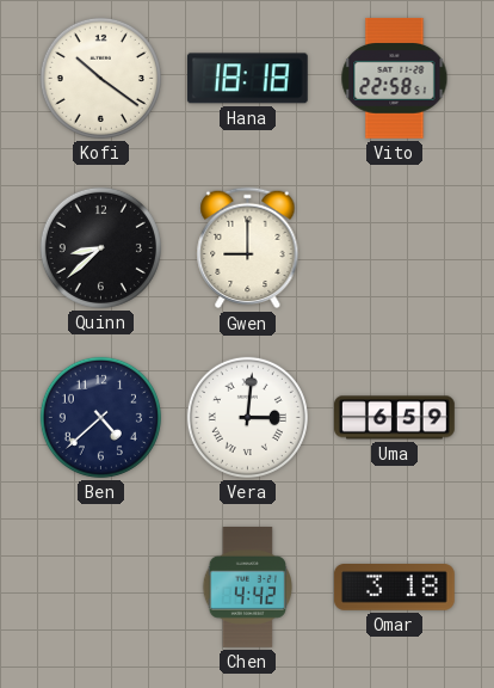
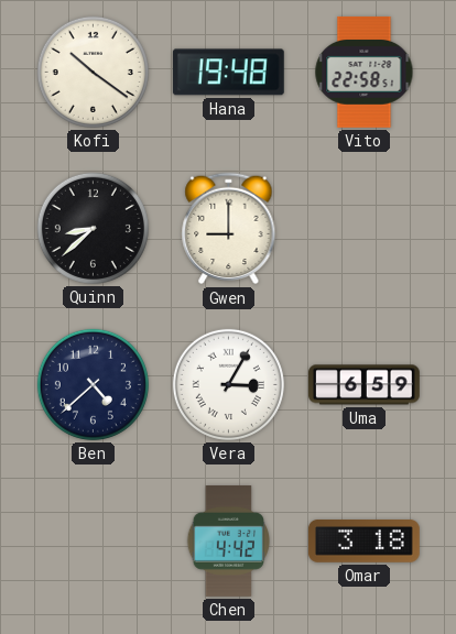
Hana: 18:18 -> 19:48 (228, 73)
Vera: 3:01 -> 3:05 (228, 384)
